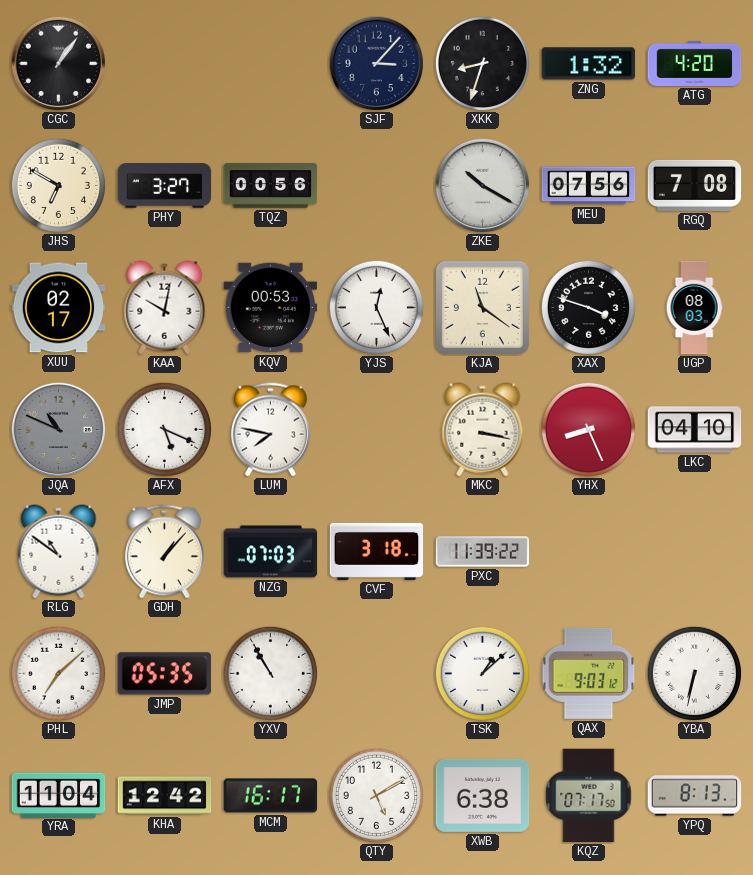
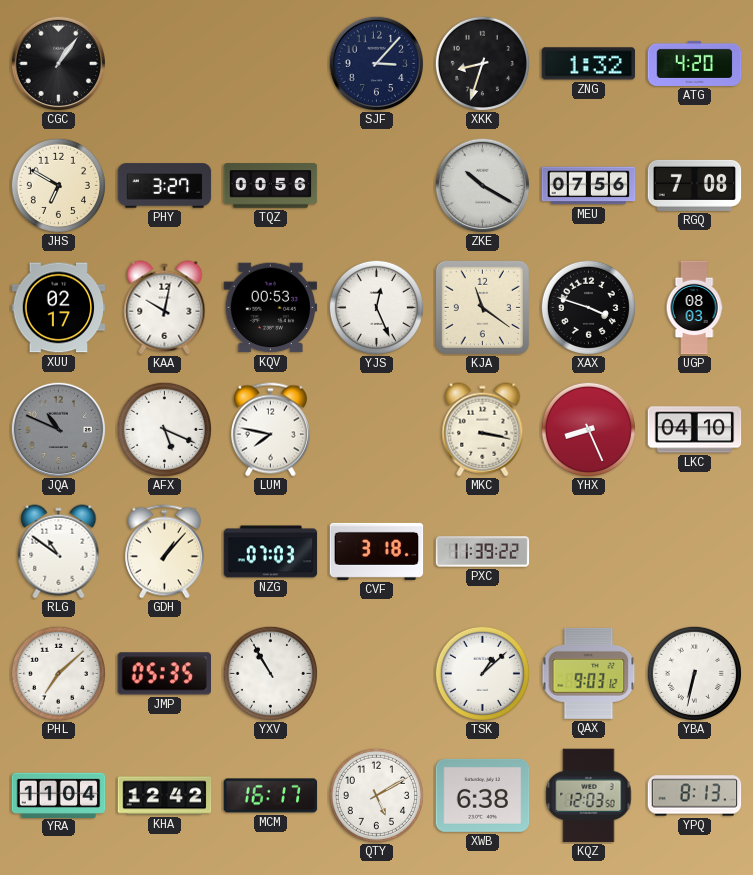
KQZ: 07:17 -> 12:03 (589, 796)
